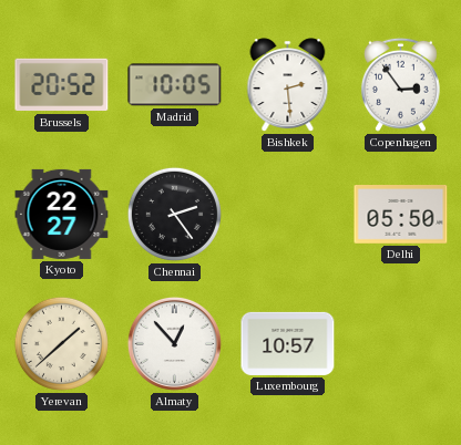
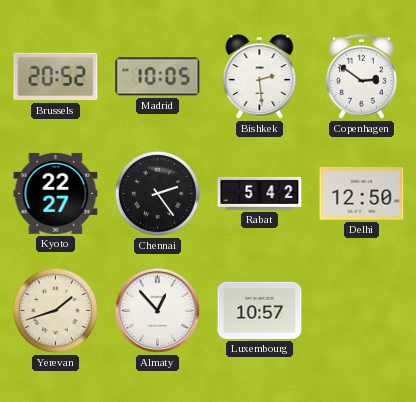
Copenhagen: 2:54 -> 2:51 (361, 76)
Rabat: none -> 5:42 (260, 193)
Delhi: 05:50 -> 12:50 (362, 194)
Yerevan: 1:38 -> 1:42 (55, 310)
